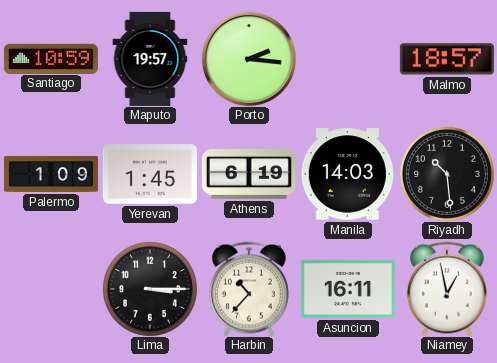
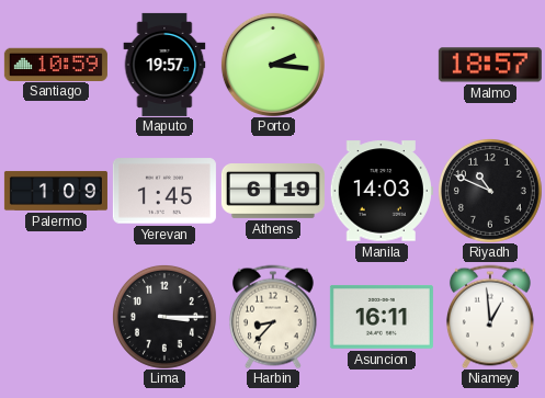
Riyadh: 10:29 -> 10:49 (490, 191)
Harbin: 10:37 -> 8:37 (273, 317)
Niamey: 12:58 -> 12:59 (490, 317)
